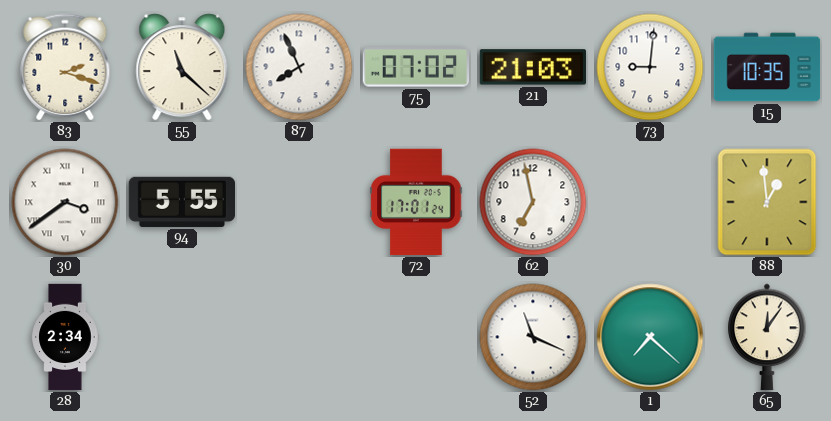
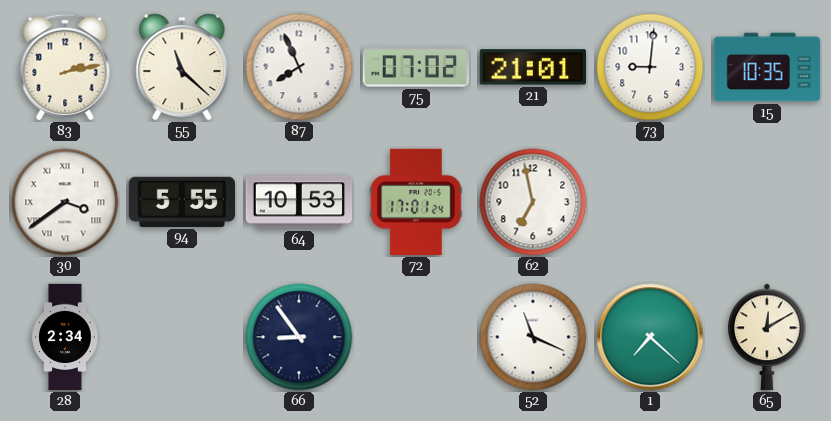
83: 2:18 -> 2:13 (65, 67)
21: 21:03 -> 21:01 (532, 67)
64: none -> 10:53 (299, 202)
88: 12:59 -> none (767, 202)
66: none -> 8:54 (299, 337)
65: 12:06 -> 12:10 (767, 337)
